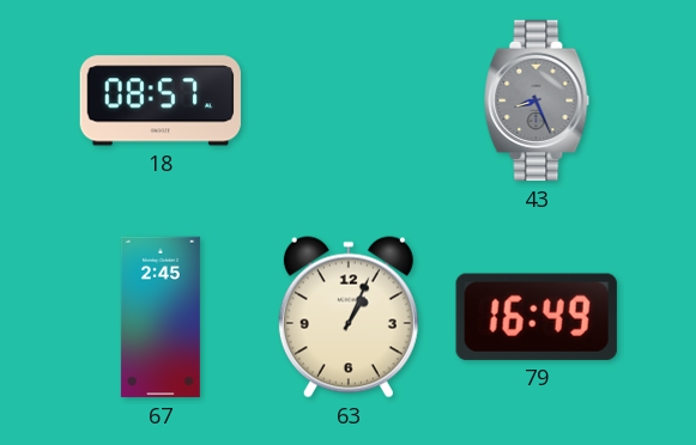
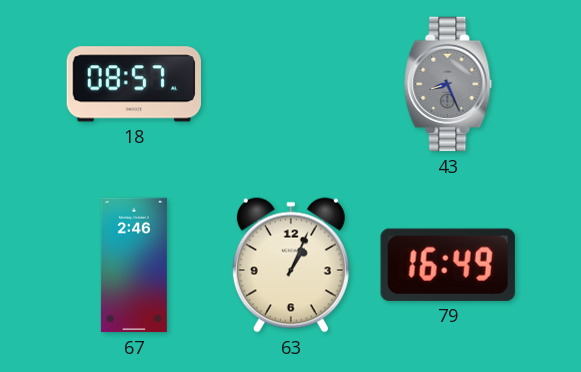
67: 2:45 -> 2:46 (134, 265)
